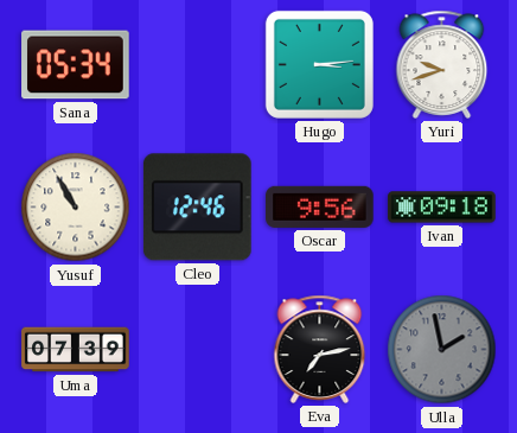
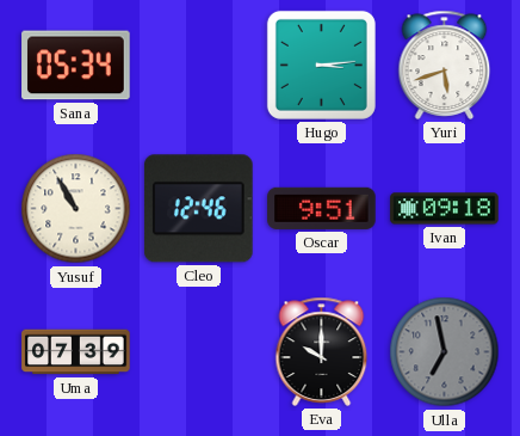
Yuri: 9:42 -> 5:42 (445, 65)
Oscar: 9:56 -> 9:51 (322, 208)
Eva: 7:13 -> 10:00 (322, 351)
Ulla: 1:58 -> 6:58 (445, 352)
